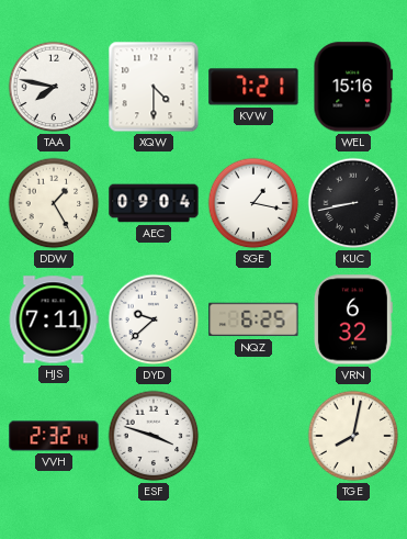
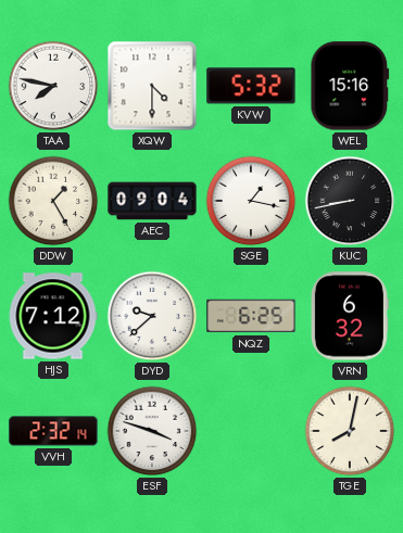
KVW: 7:21 -> 5:32 (251, 86)
HJS: 7:11 -> 7:12 (53, 316)
